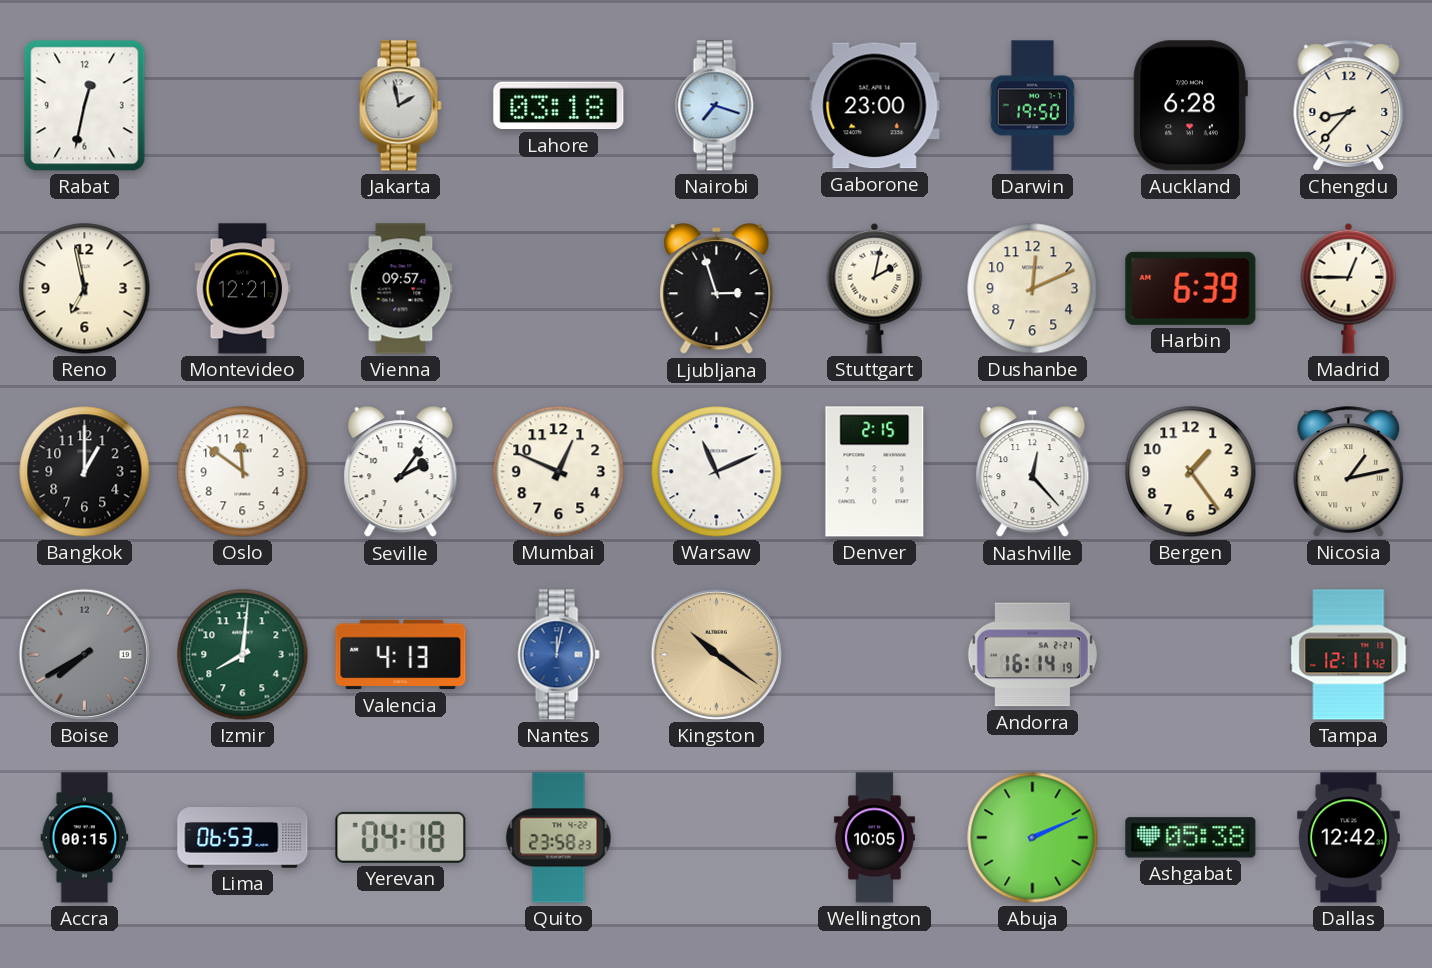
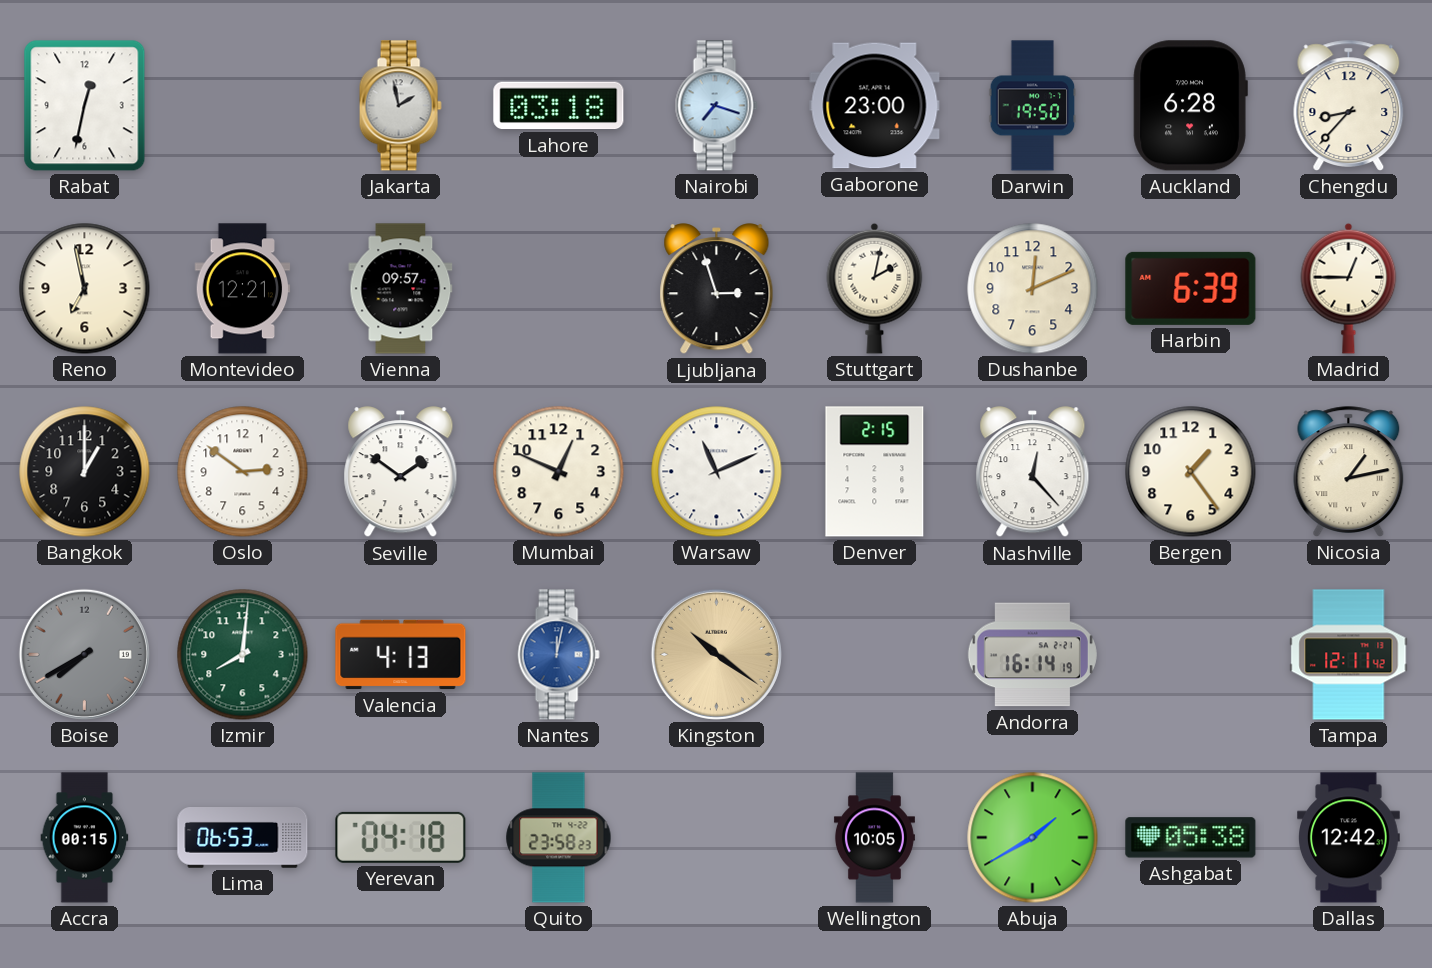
Oslo: 11:51 -> 2:51 (243, 472)
Seville: 2:06 -> 1:51 (401, 472)
Abuja: 2:11 -> 1:40 (1033, 838)
